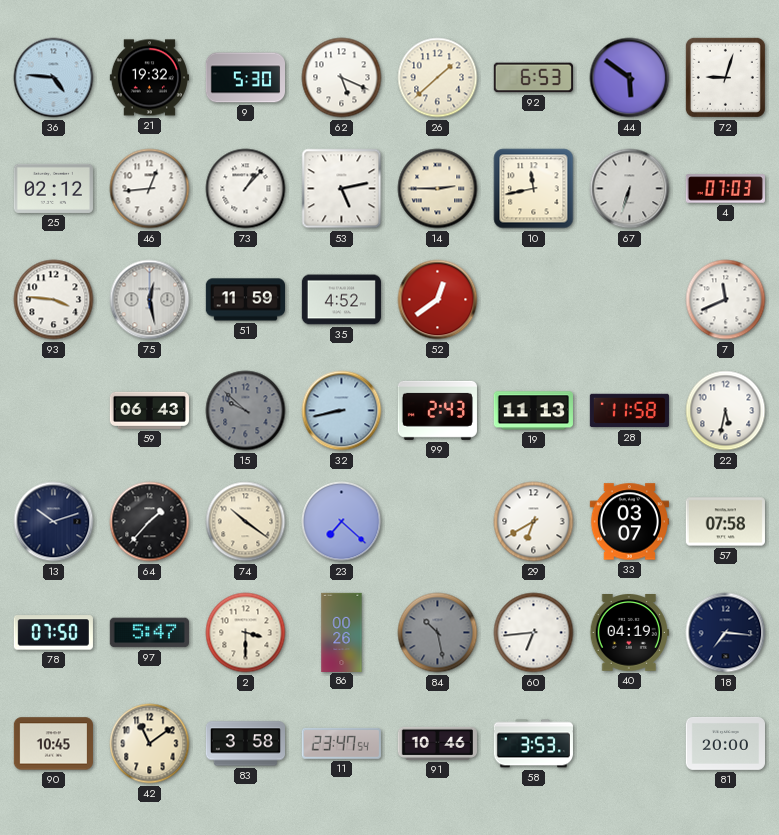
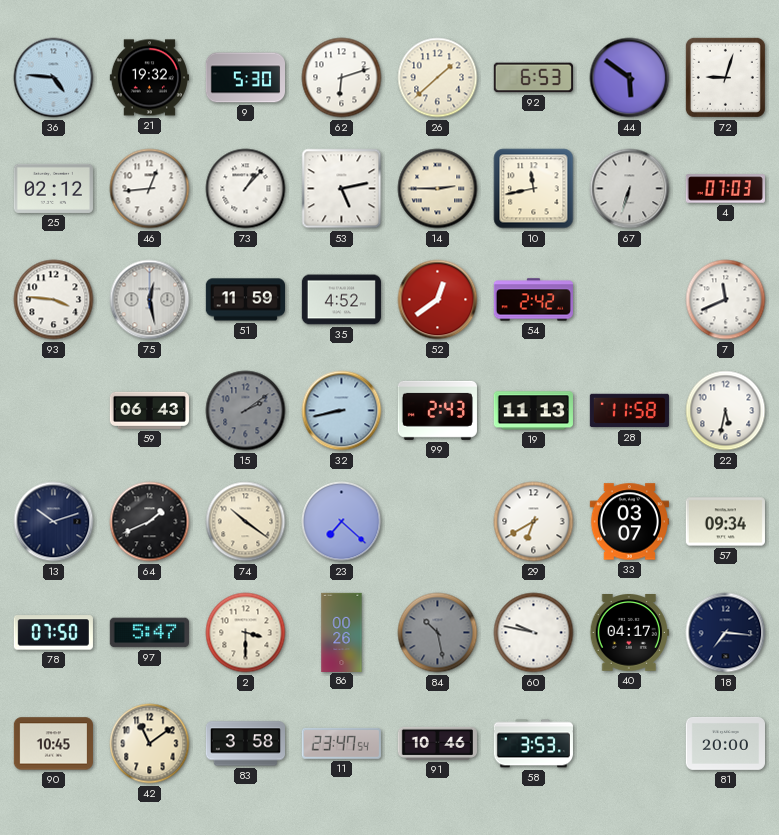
62: 5:19 -> 6:12 (342, 78)
54: none -> 2:42 (533, 300)
15: 9:52 -> 2:09 (246, 411)
64: 1:37 -> 1:41 (150, 522)
57: 07:58 -> 09:34 (725, 522)
60: 6:44 -> 9:47 (534, 633)
40: 04:19 -> 04:17 (629, 633)
